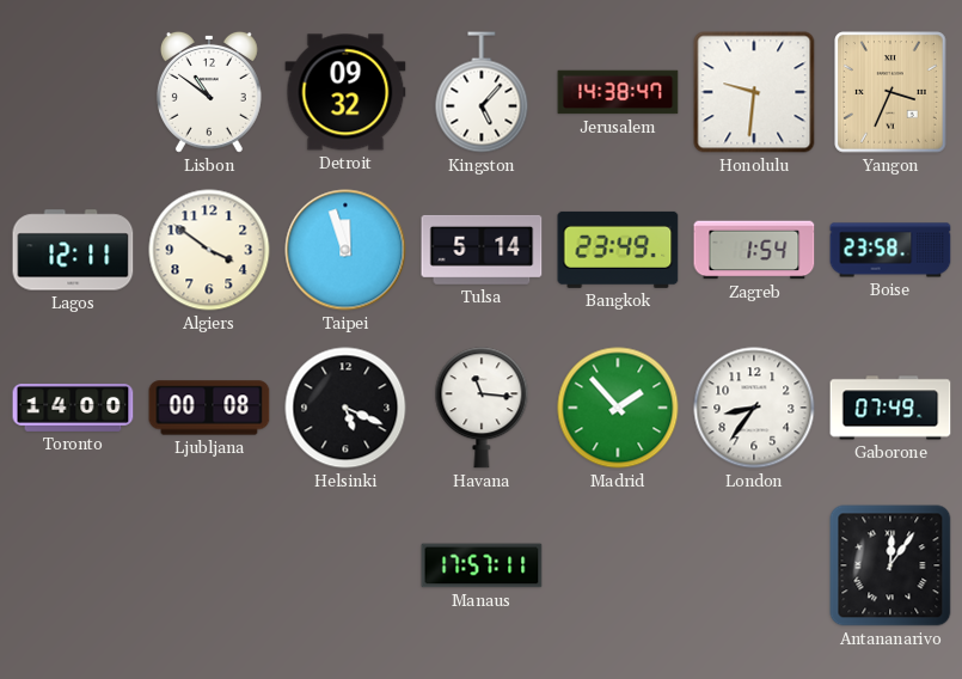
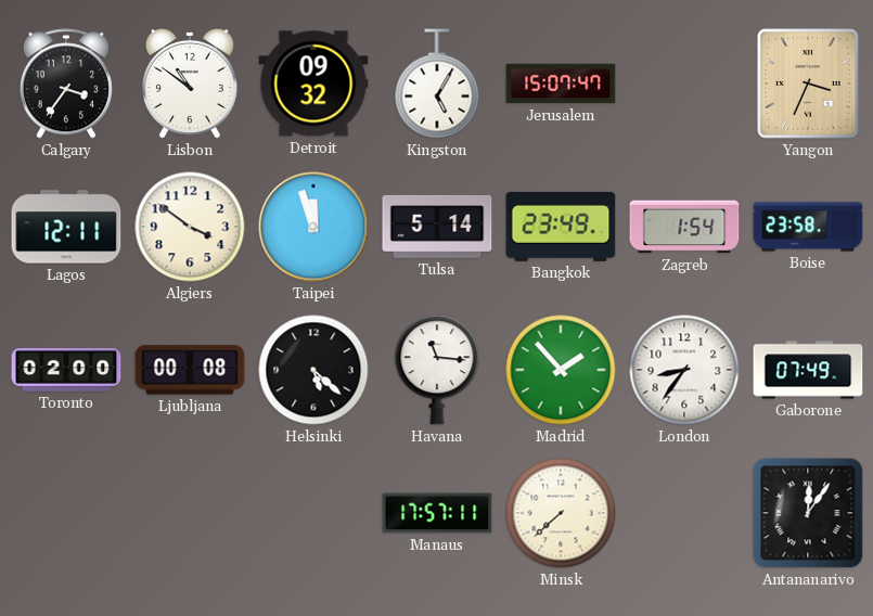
Calgary: none -> 3:36 (66, 84)
Kingston: 5:07 -> 5:05 (437, 84)
Jerusalem: 14:38 -> 15:07 (561, 84)
Honolulu: 9:31 -> none (754, 92)
Toronto: 14:00 -> 02:00 (66, 371)
Helsinki: 5:19 -> 5:22 (313, 370)
Minsk: none -> 7:38 (561, 513)
